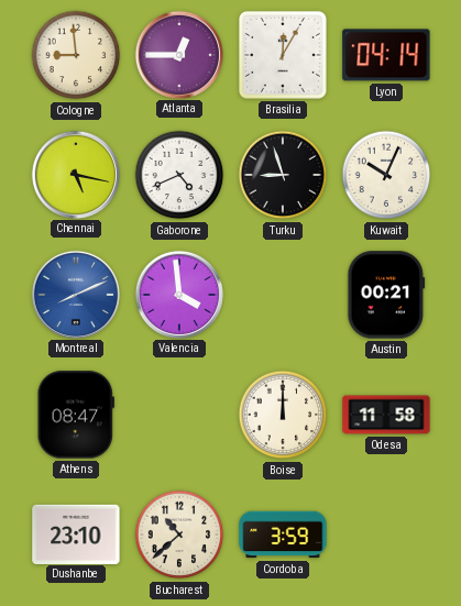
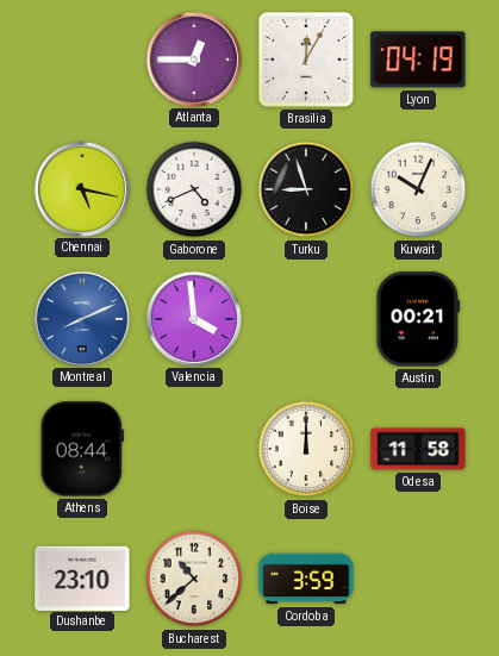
Cologne: 8:59 -> none (76, 55)
Lyon: 04:14 -> 04:19 (418, 60)
Athens: 08:47 -> 08:44 (82, 449)
